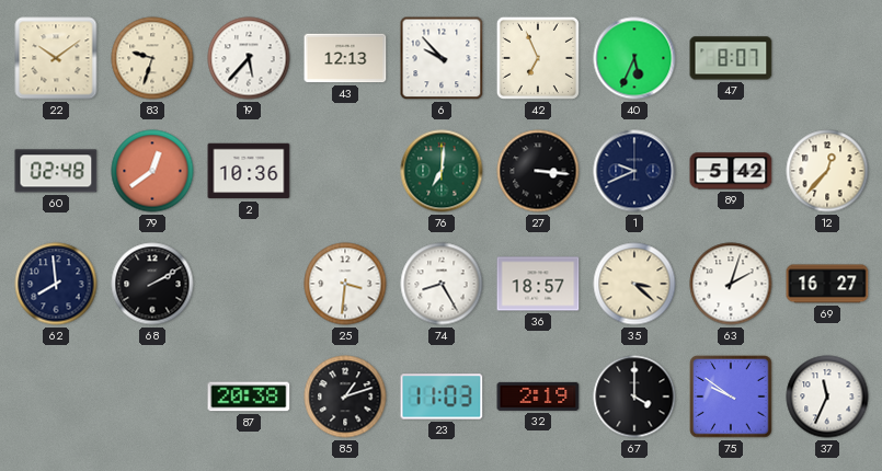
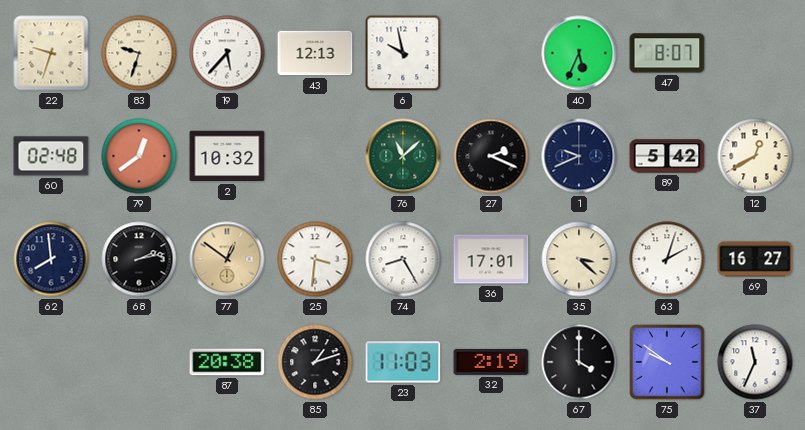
22: 10:09 -> 9:33 (51, 53)
6: 9:53 -> 9:58 (403, 53)
42: 6:56 -> none (538, 58)
2: 10:36 -> 10:32 (227, 156)
76: 7:01 -> 11:08 (403, 156)
27: 3:16 -> 2:19 (491, 156)
12: 12:37 -> 12:40 (755, 156)
68: 2:10 -> 2:13 (139, 259)
77: none -> 12:51 (227, 259)
36: 18:57 -> 17:01 (491, 259)
